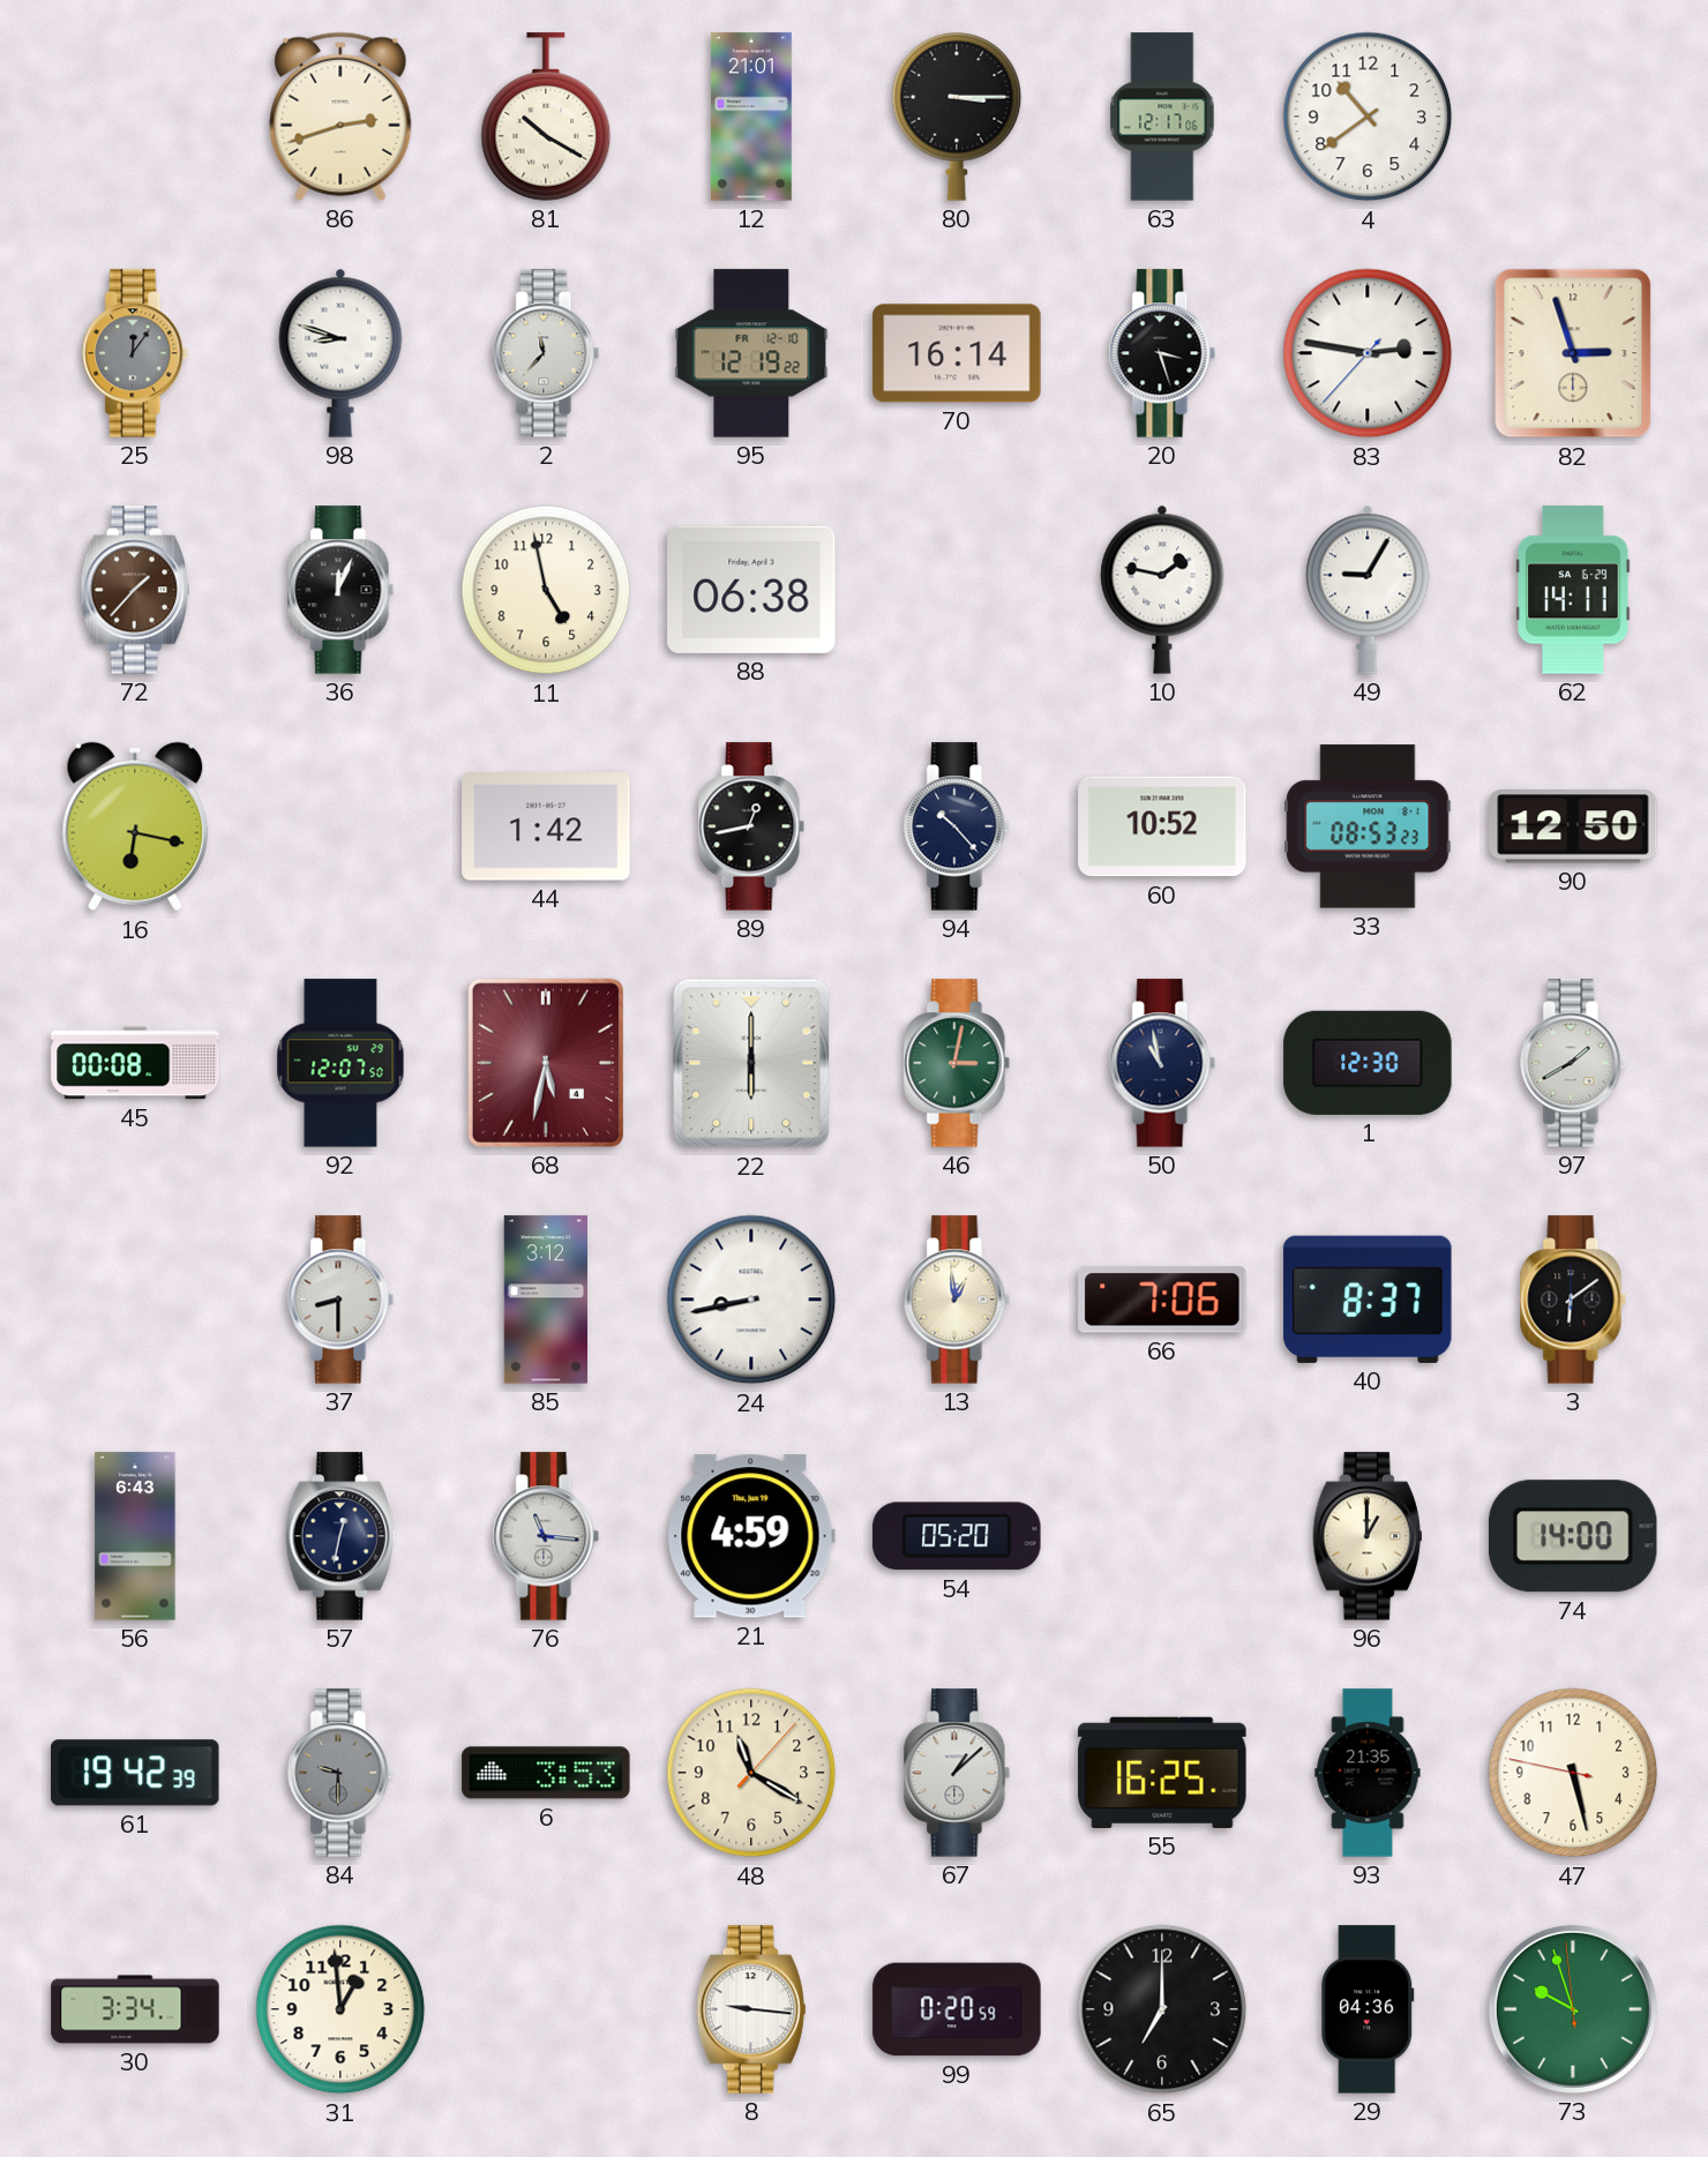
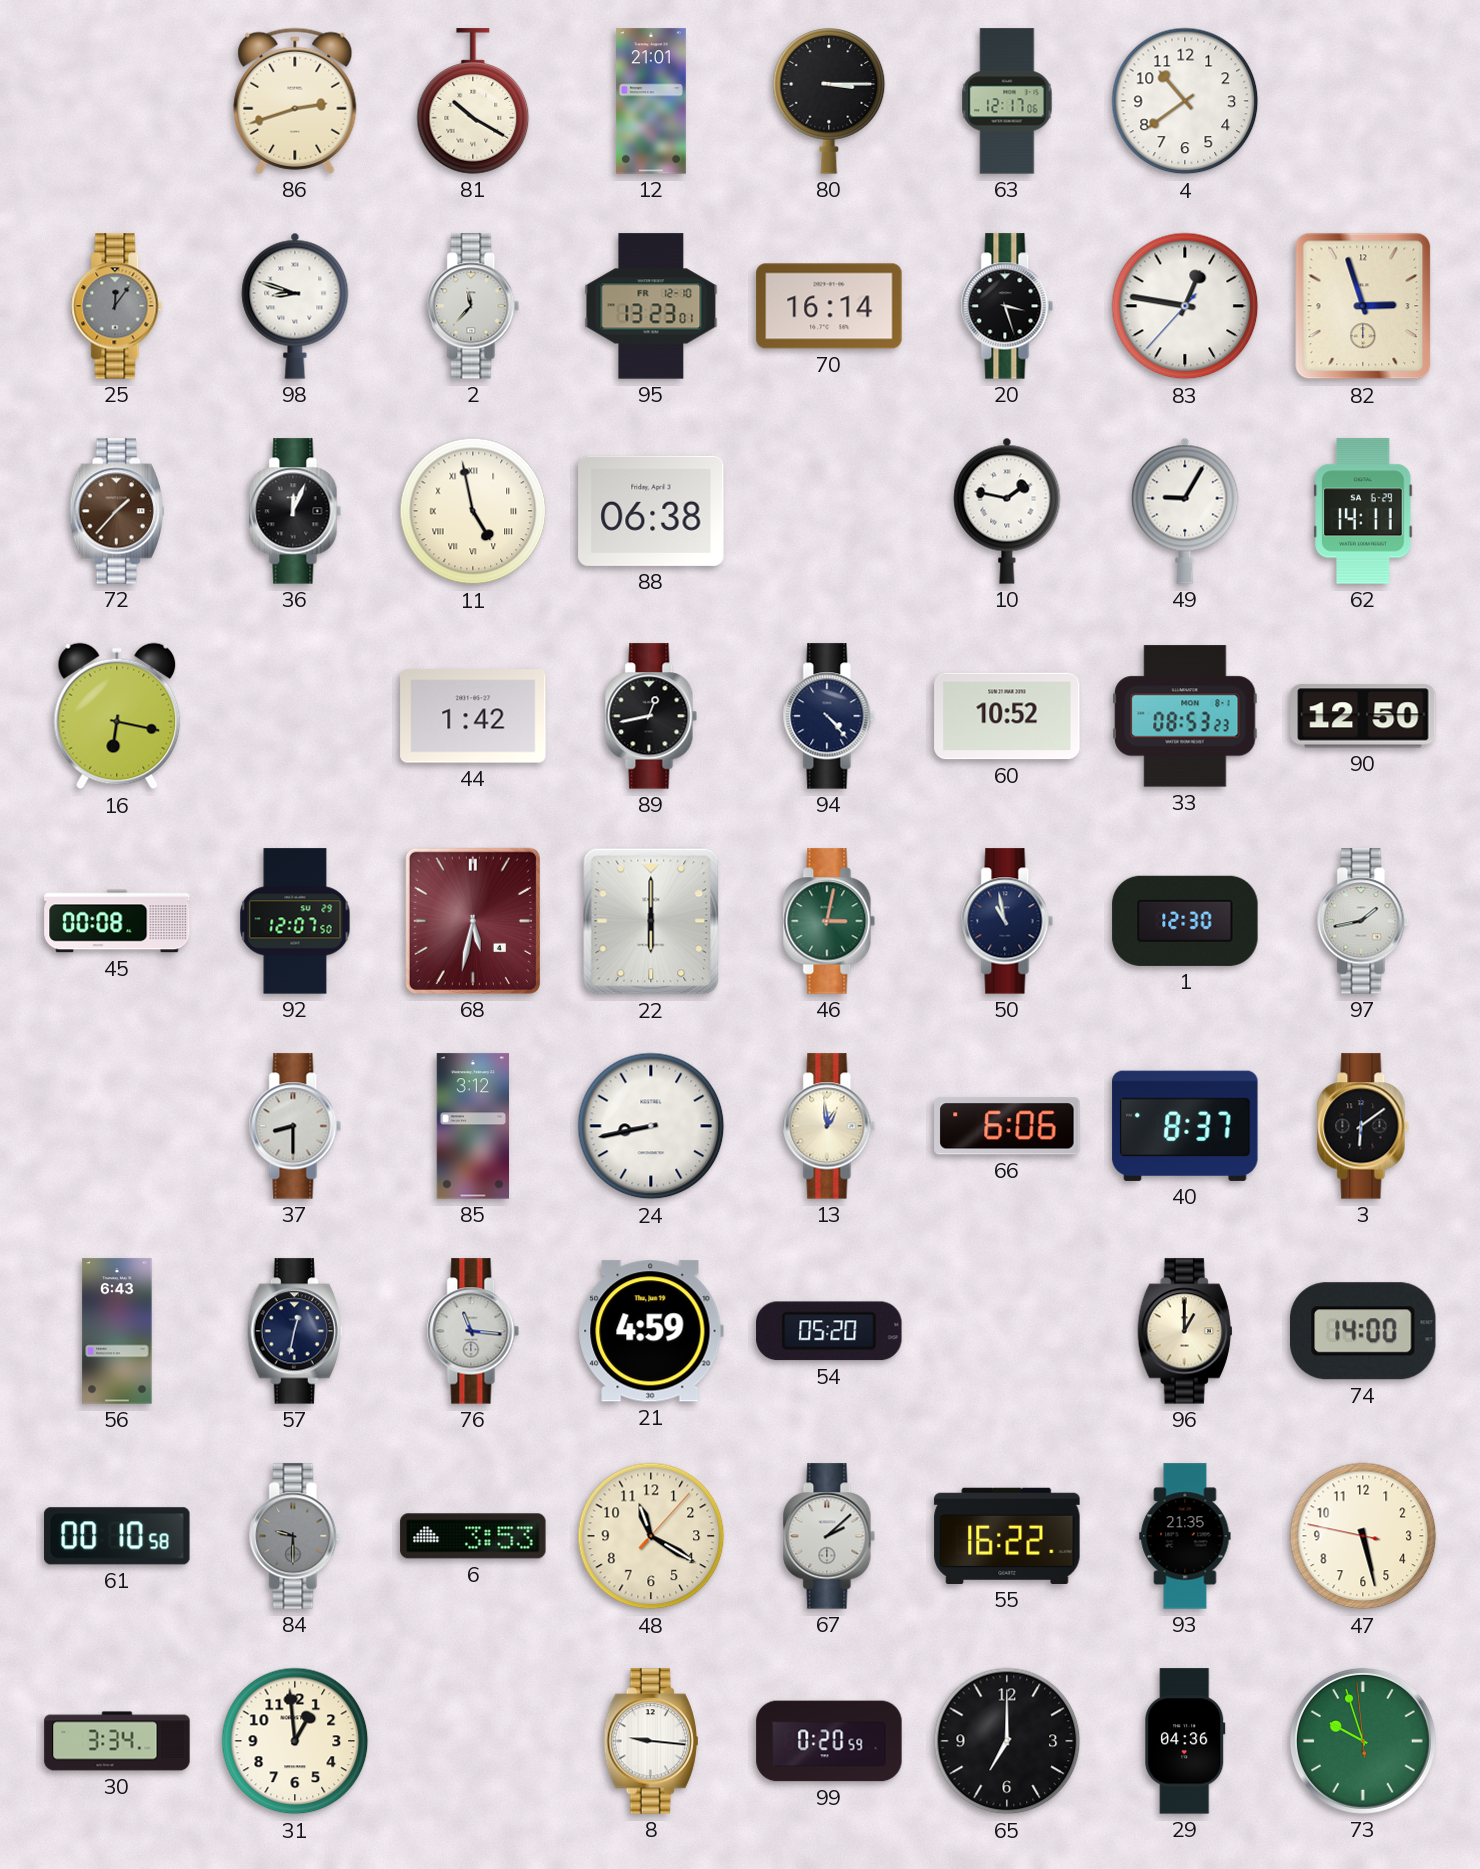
95: 12:19 -> 13:23 (651, 306)
83: 2:46 -> 12:46 (1185, 306)
11 numerals: Arabic -> Roman (473, 511)
94: 10:23 -> 4:23 (829, 716)
97: 1:40 -> 1:43 (1363, 921)
66: 7:06 -> 6:06 (1007, 1126)
61: 19:42 -> 00:10 (117, 1536)
67: 1:08 -> 2:08 (829, 1536)
55: 16:25 -> 16:22 (1007, 1536)
